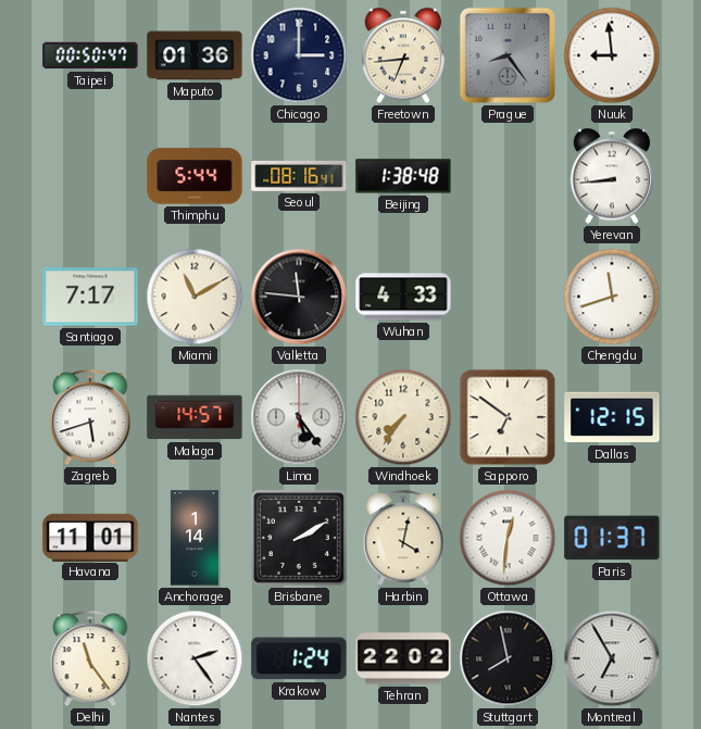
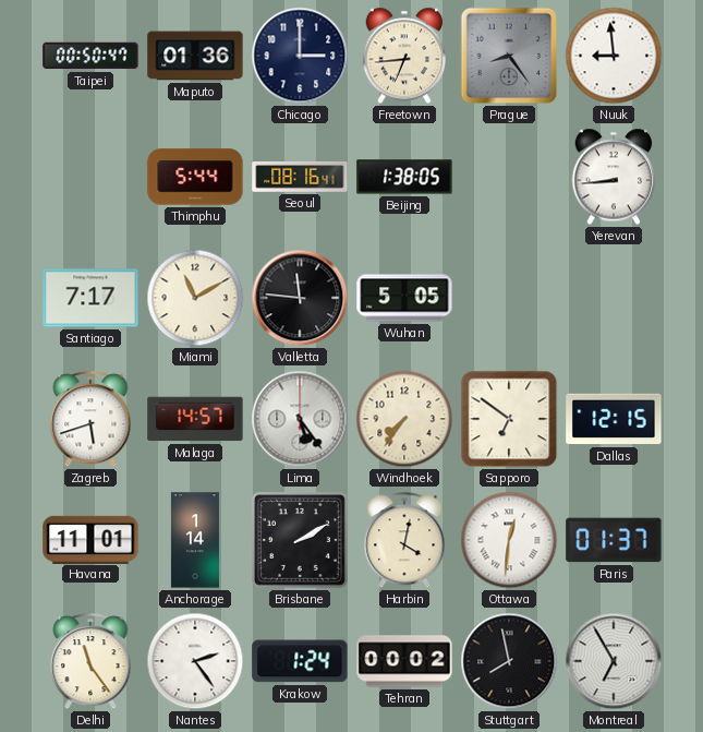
Beijing: 1:38:48 -> 1:38:05 (404, 177)
Wuhan: 4:33 -> 5:05 (404, 298)
Chengdu: 11:42 -> none (612, 297)
Tehran: 22:02 -> 00:02 (404, 661)
